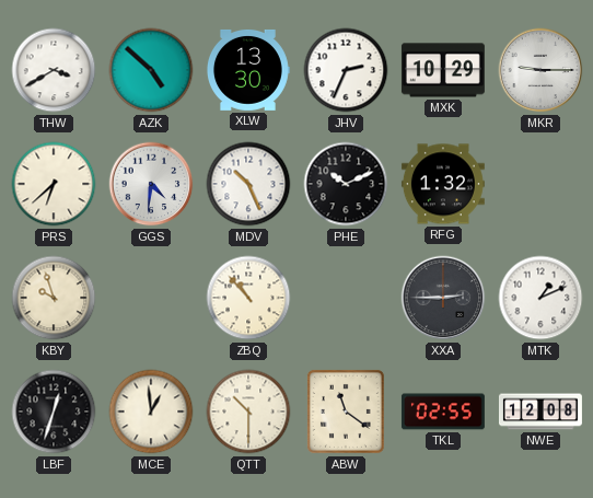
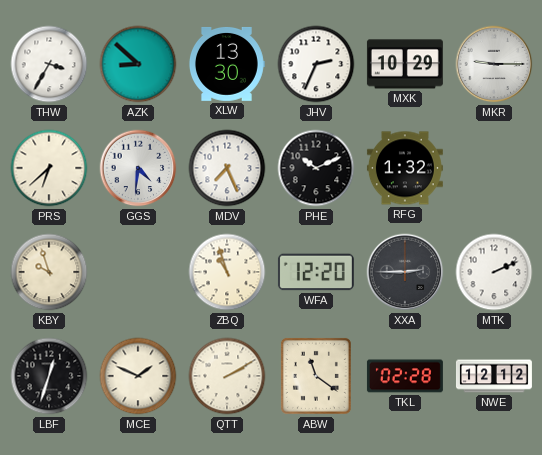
THW: 3:40 -> 3:35 (49, 64)
AZK: 4:52 -> 8:52 (138, 64)
MDV: 10:26 -> 7:26 (227, 168)
ZBQ: 10:53 -> 10:57 (227, 272)
WFA: none -> 12:20 (316, 272)
MTK: 1:11 -> 2:11 (494, 272)
MCE: 12:59 -> 1:49 (138, 376)
QTT: 10:30 -> 2:10 (227, 376)
TKL: 02:55 -> 02:28 (405, 376)
NWE: 12:08 -> 12:12 (494, 376)
